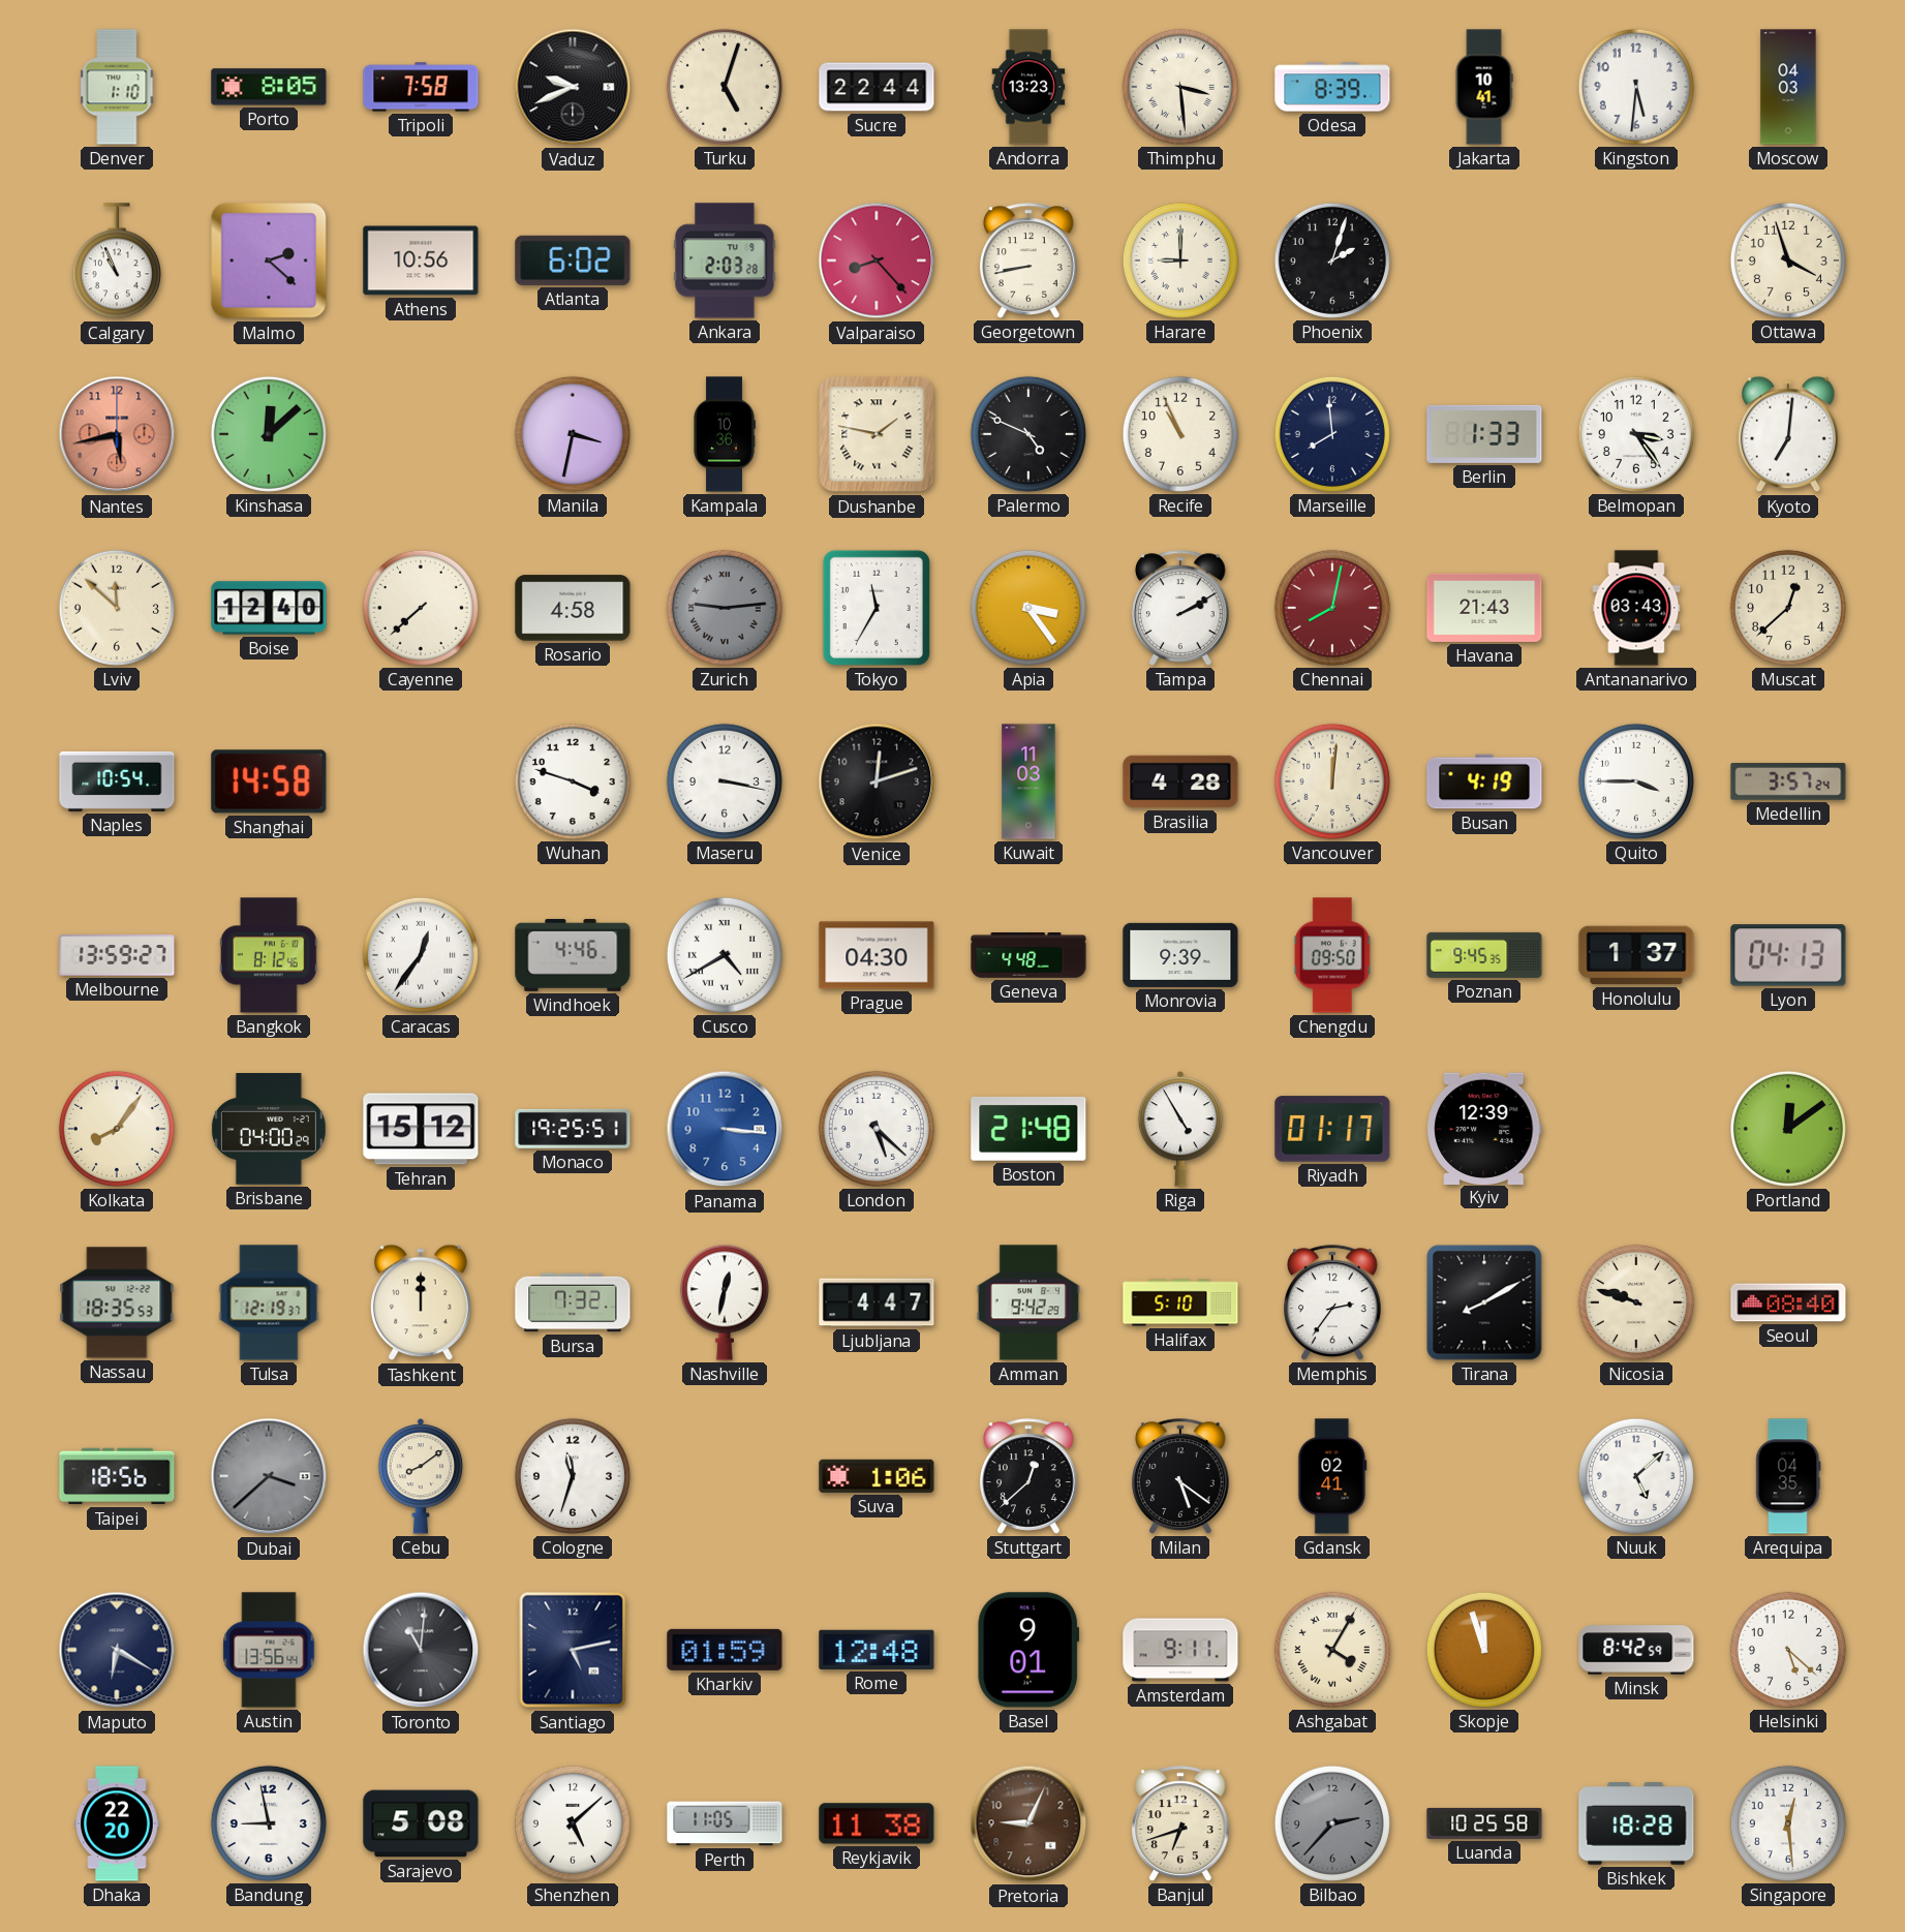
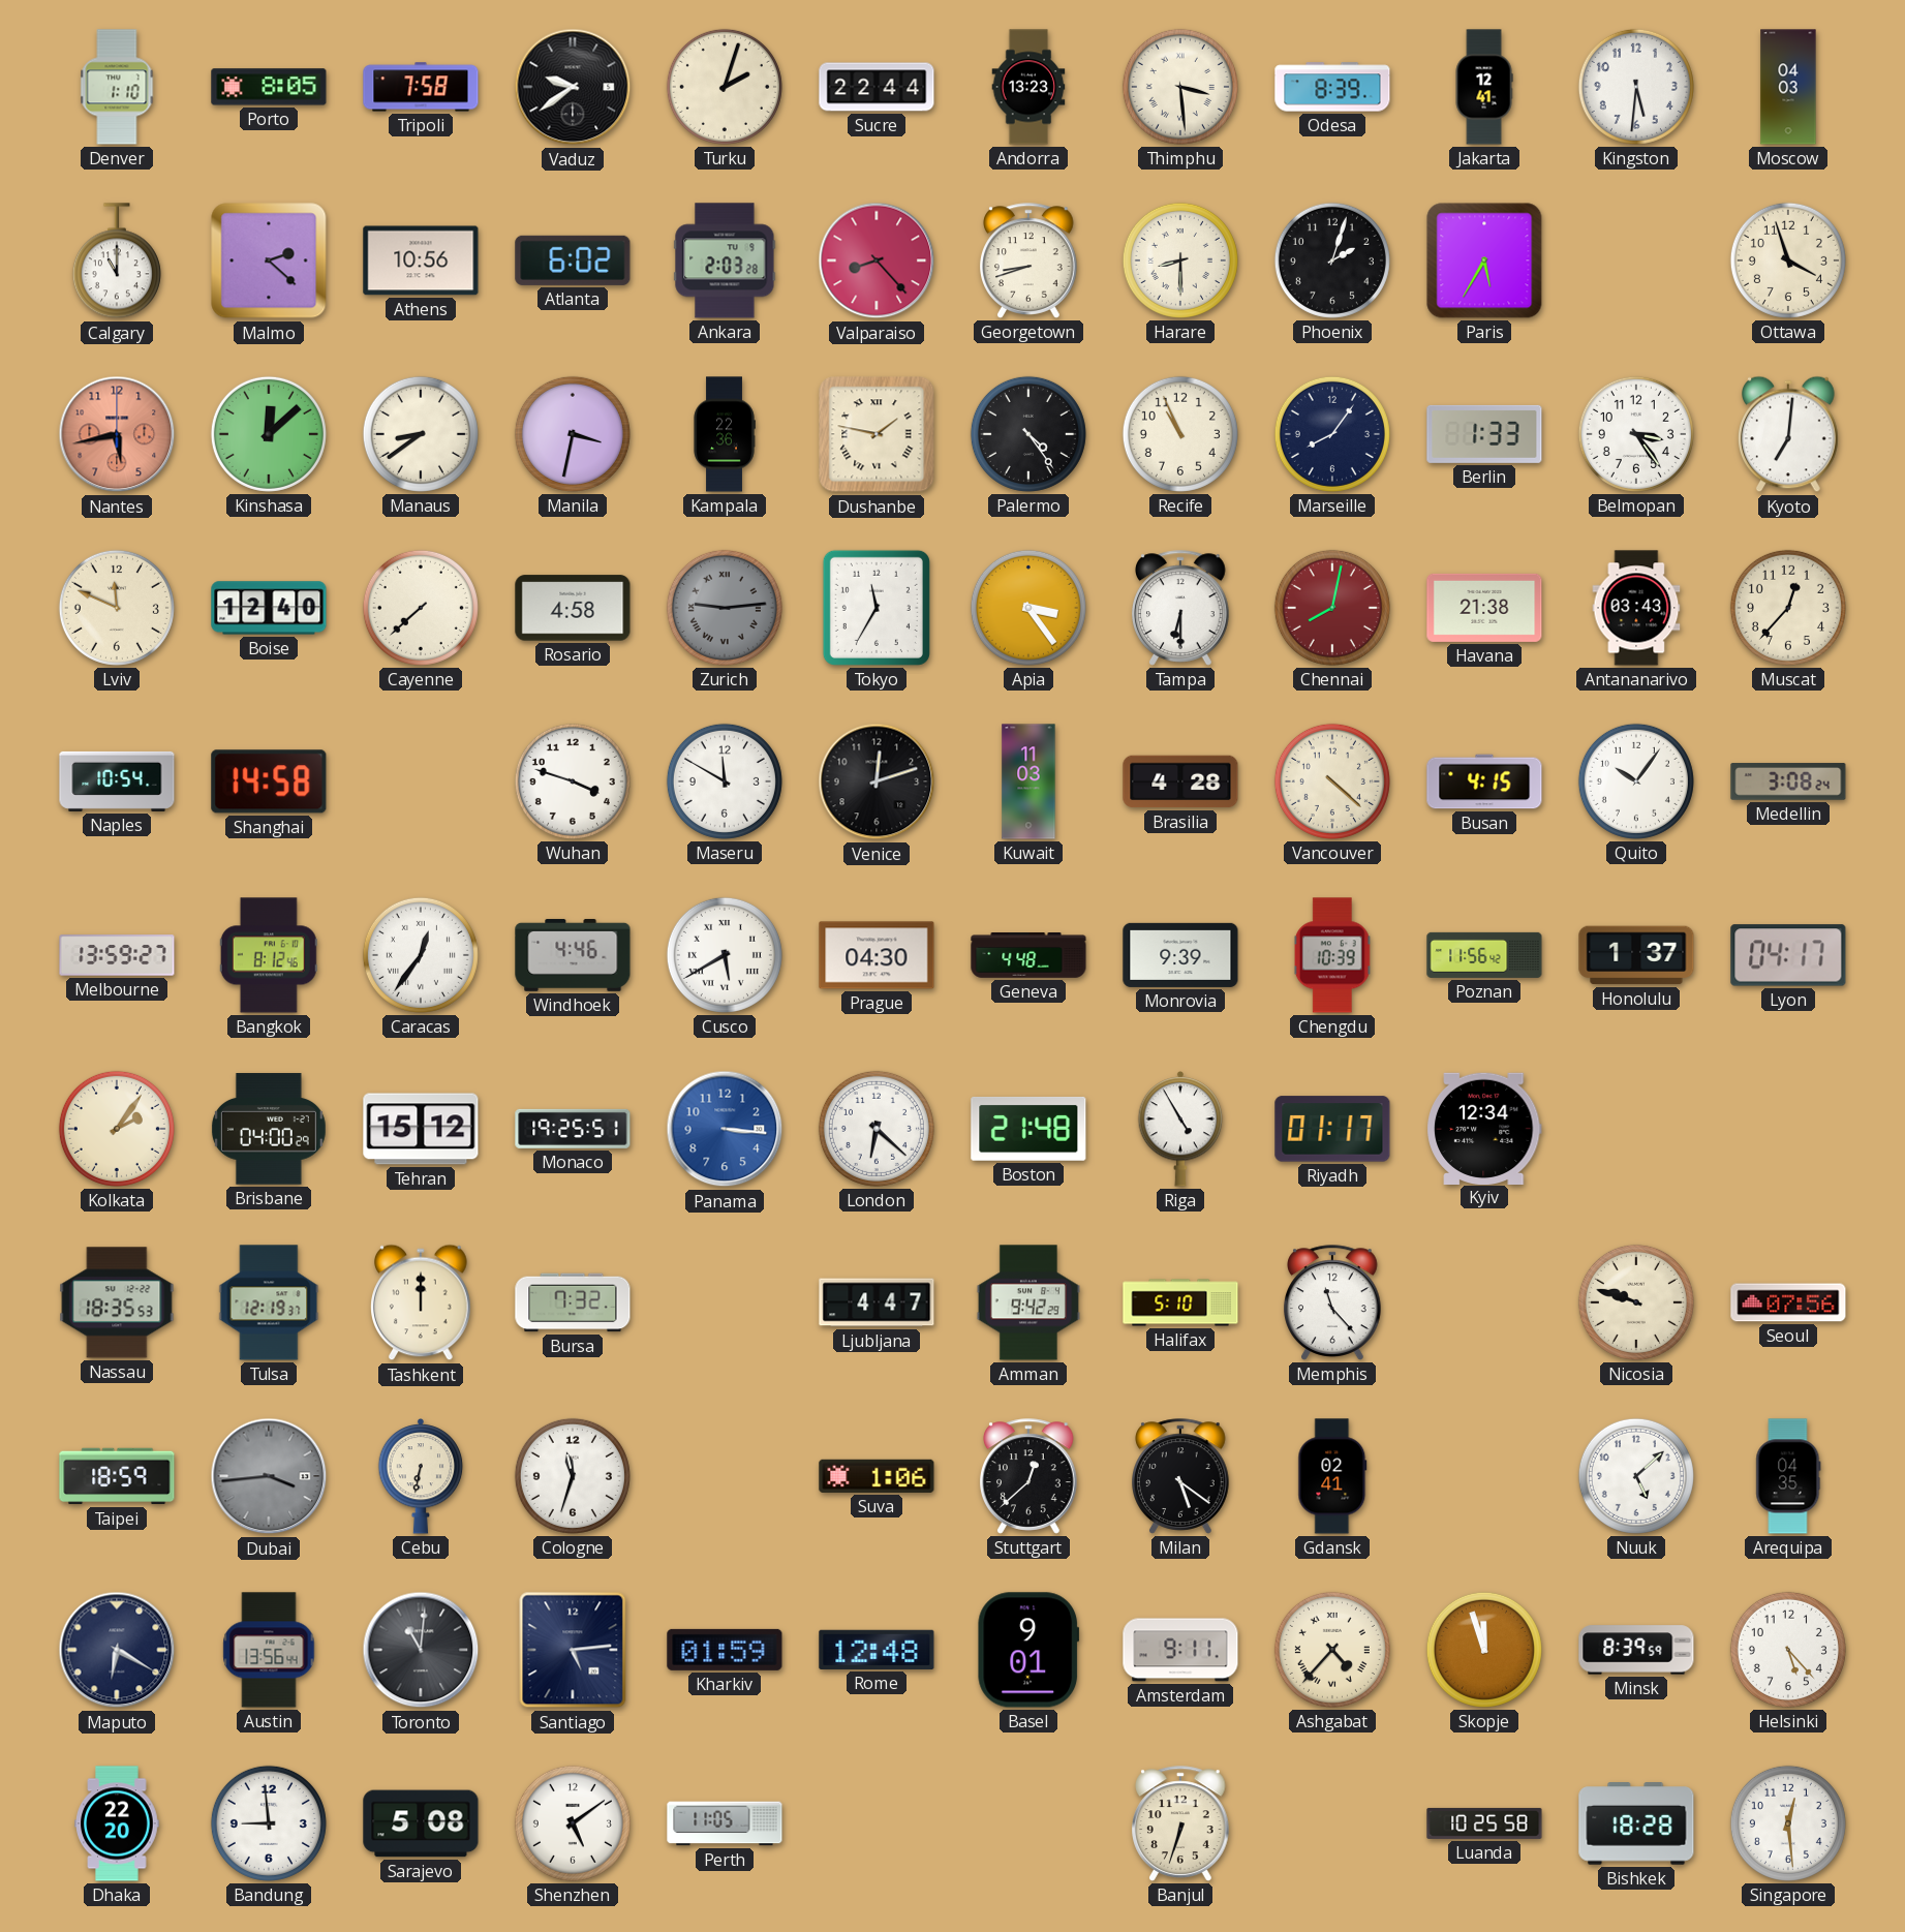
Vaduz: 9:41 -> 9:39 (573, 87)
Turku: 5:03 -> 2:03 (725, 87)
Jakarta: 10:41 -> 12:41 (1484, 87)
Calgary: 10:56 -> 11:00 (117, 262)
Georgetown: 8:43 -> 8:42 (1030, 260)
Harare: 9:00 -> 8:30 (1180, 260)
Paris: none -> 5:35 (1484, 260)
Manaus: none -> 8:39 (421, 434)
Kampala: 10:36 -> 22:36 (725, 434)
Palermo: 4:49 -> 4:24 (1028, 434)
Marseille: 7:59 -> 8:06 (1332, 434)
Lviv: 11:52 -> 11:49 (117, 608)
Tampa: 2:10 -> 6:30 (1181, 608)
Havana: 21:43 -> 21:38 (1484, 608)
Muscat: 12:38 -> 12:37 (1788, 608)
Maseru: 3:17 -> 11:50 (725, 781)
Vancouver: 12:01 -> 4:22 (1332, 781)
Busan: 4:19 -> 4:15 (1484, 781)
Quito: 3:45 -> 10:06 (1636, 781)
Medellin: 3:57 -> 3:08 (1788, 781)
Cusco: 4:40 -> 5:40 (725, 955)
Chengdu: 09:50 -> 10:39 (1332, 955)
Poznan: 9:45 -> 11:56 (1484, 955)
Lyon: 04:13 -> 04:17 (1788, 955)
Kolkata: 8:06 -> 2:06 (117, 1129)
London: 5:22 -> 6:22 (877, 1129)
Kyiv: 12:39 -> 12:34 (1484, 1128)
Portland: 12:09 -> none (1788, 1129)
Nashville: 12:32 -> none (725, 1302)
Memphis: 2:36 -> 11:23 (1333, 1302)
Tirana: 8:10 -> none (1484, 1302)
Seoul: 08:40 -> 07:56 (1788, 1302)
Taipei: 18:56 -> 18:59 (117, 1476)
Dubai: 3:38 -> 3:44 (269, 1476)
Cebu: 8:09 -> 6:32 (421, 1477)
Santiago: 5:13 -> 5:14 (573, 1650)
Ashgabat: 4:05 -> 4:37 (1332, 1650)
Minsk: 8:42 -> 8:39 (1636, 1650)
Helsinki: 5:22 -> 5:23 (1788, 1650)
Bandung: 8:58 -> 8:59 (269, 1823)
Shenzhen: 5:08 -> 5:09 (573, 1823)
Reykjavik: 11:38 -> none (877, 1823)
Pretoria: 9:04 -> none (1028, 1823)
Banjul: 6:42 -> 6:33 (1181, 1823)
Bilbao: 2:37 -> none (1332, 1823)
